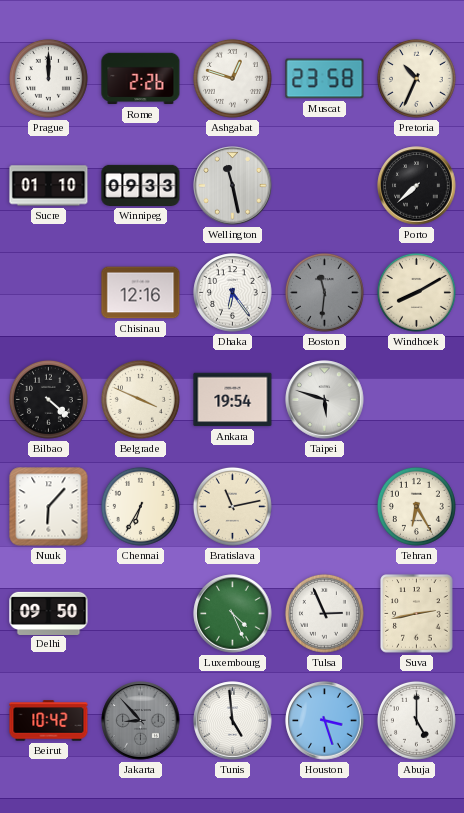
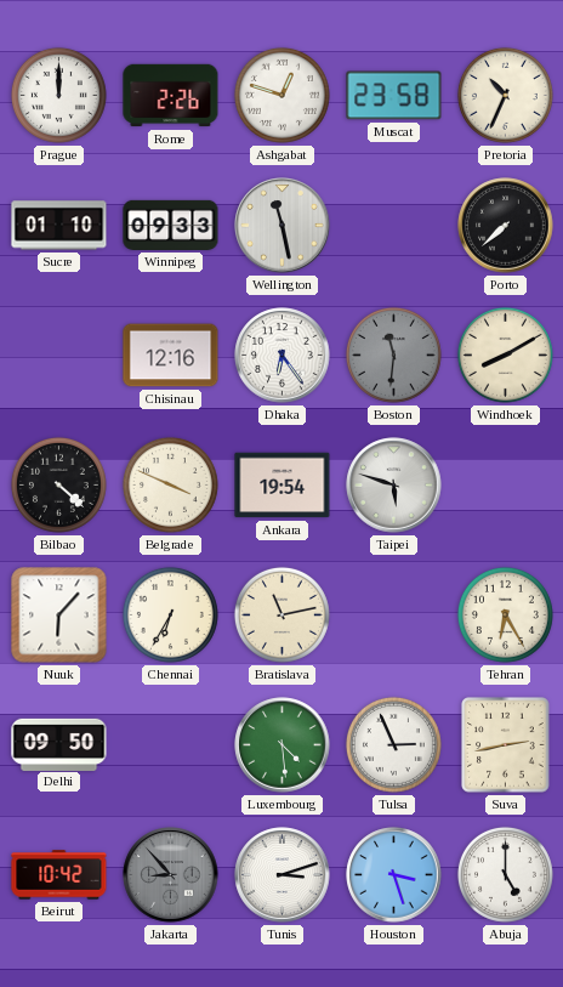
Luxembourg: 4:26 -> 4:29 (283, 745)
Tunis: 4:59 -> 3:12 (283, 875)
